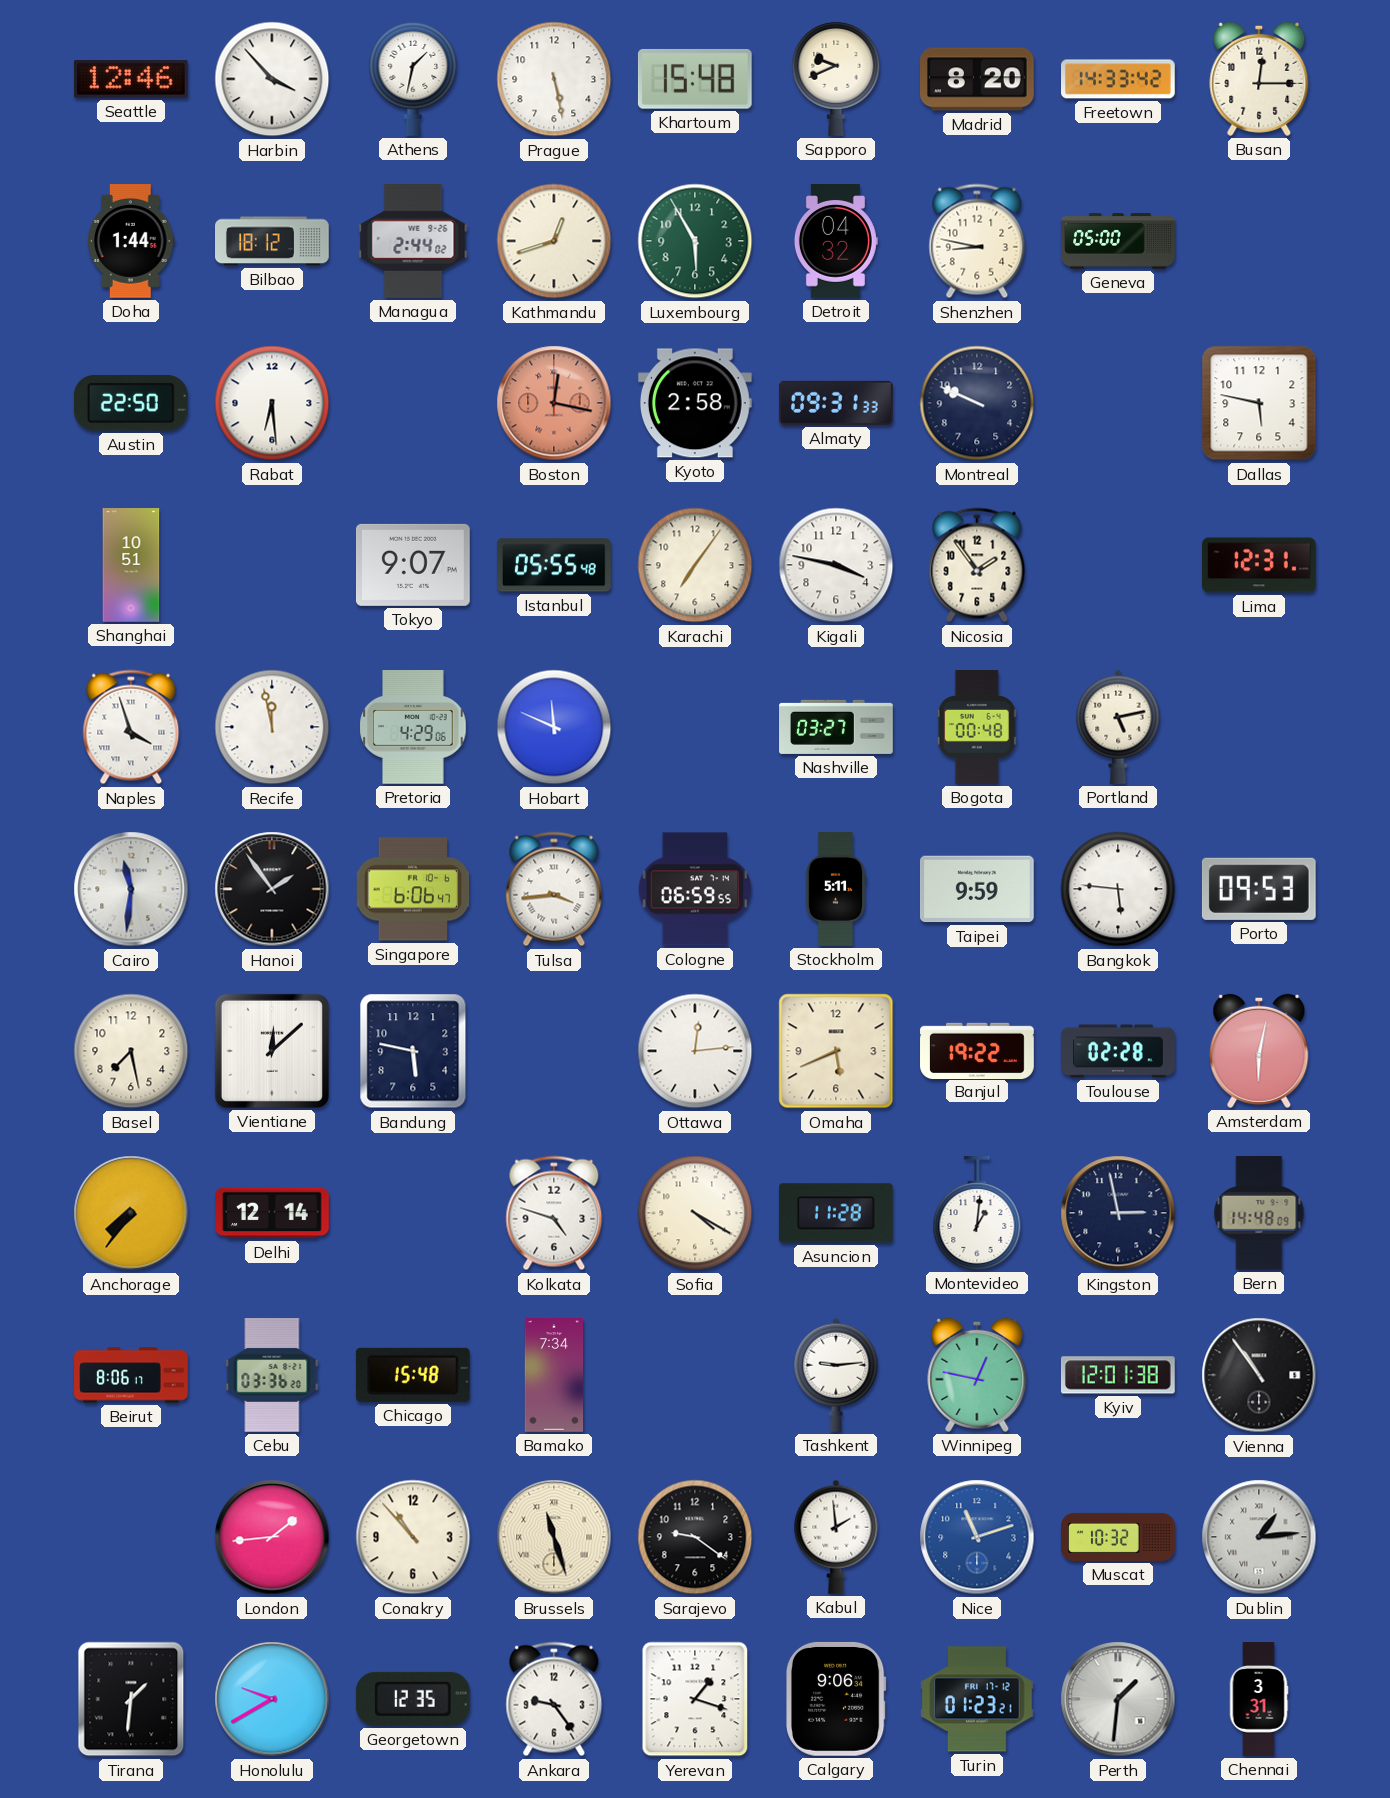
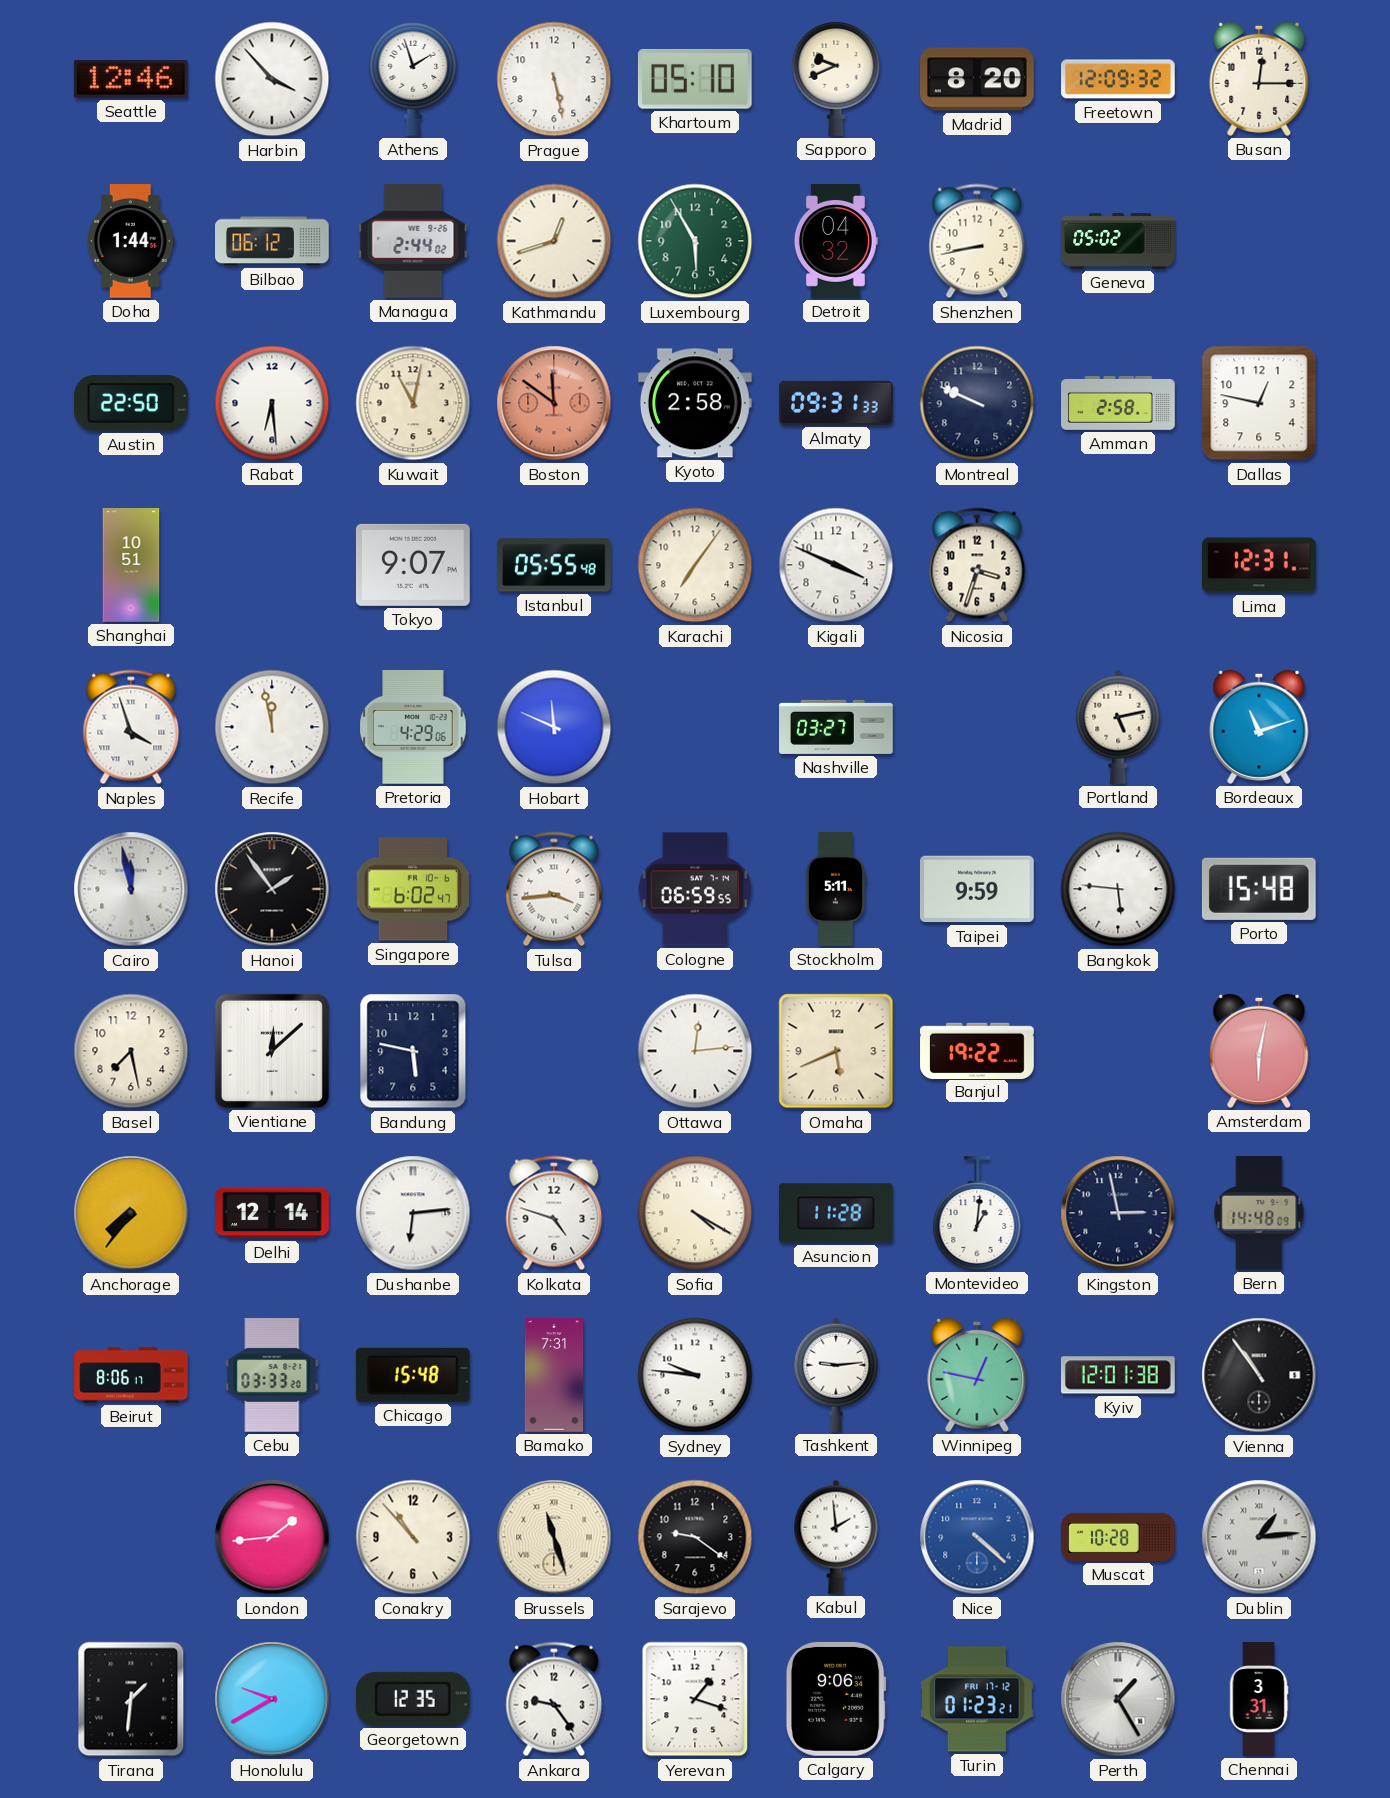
Athens: 1:32 -> 1:57 (413, 79)
Khartoum: 15:48 -> 05:10 (695, 79)
Freetown: 14:33 -> 12:09 (1119, 79)
Bilbao: 18:12 -> 06:12 (273, 241)
Shenzhen: 8:47 -> 8:43 (977, 241)
Geneva: 05:00 -> 05:02 (1118, 241)
Kuwait: none -> 11:02 (413, 403)
Boston: 12:17 -> 11:51 (554, 403)
Amman: none -> 2:58 (1118, 404)
Dallas: 5:47 -> 12:47 (1259, 403)
Kigali: 3:47 -> 3:49 (836, 565)
Nicosia: 1:54 -> 3:33 (977, 565)
Bogota: 00:48 -> none (977, 727)
Bordeaux: none -> 11:12 (1259, 727)
Cairo: 11:31 -> 11:58 (131, 889)
Singapore: 6:06 -> 6:02 (413, 889)
Porto: 09:53 -> 15:48 (1259, 889)
Toulouse: 02:28 -> none (1118, 1051)
Dushanbe: none -> 6:14 (413, 1213)
Cebu: 03:36 -> 03:33 (272, 1376)
Bamako: 7:34 -> 7:31 (554, 1375)
Sydney: none -> 9:46 (695, 1375)
Nice: 11:12 -> 4:22 (977, 1537)
Muscat: 10:32 -> 10:28 (1118, 1537)
Perth: 1:31 -> 1:25 (1118, 1699)
